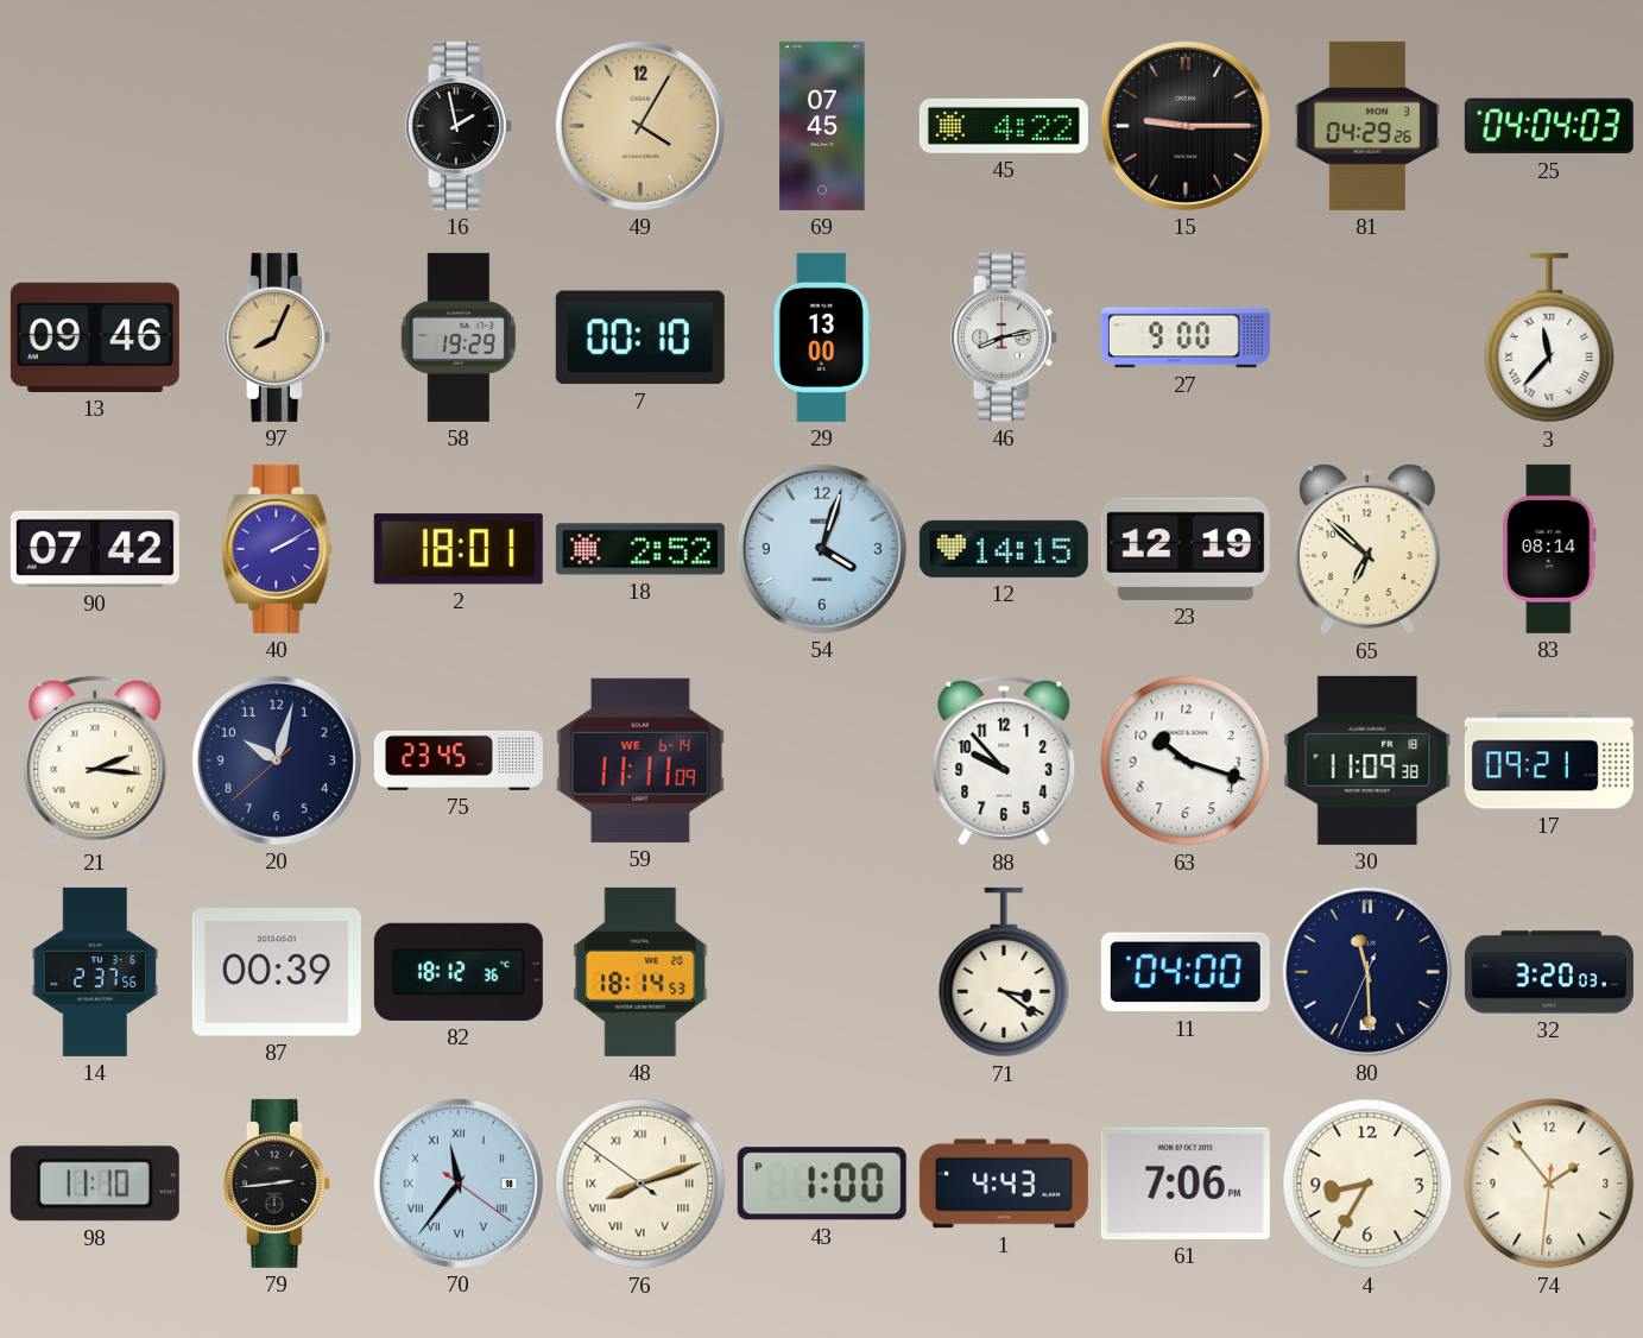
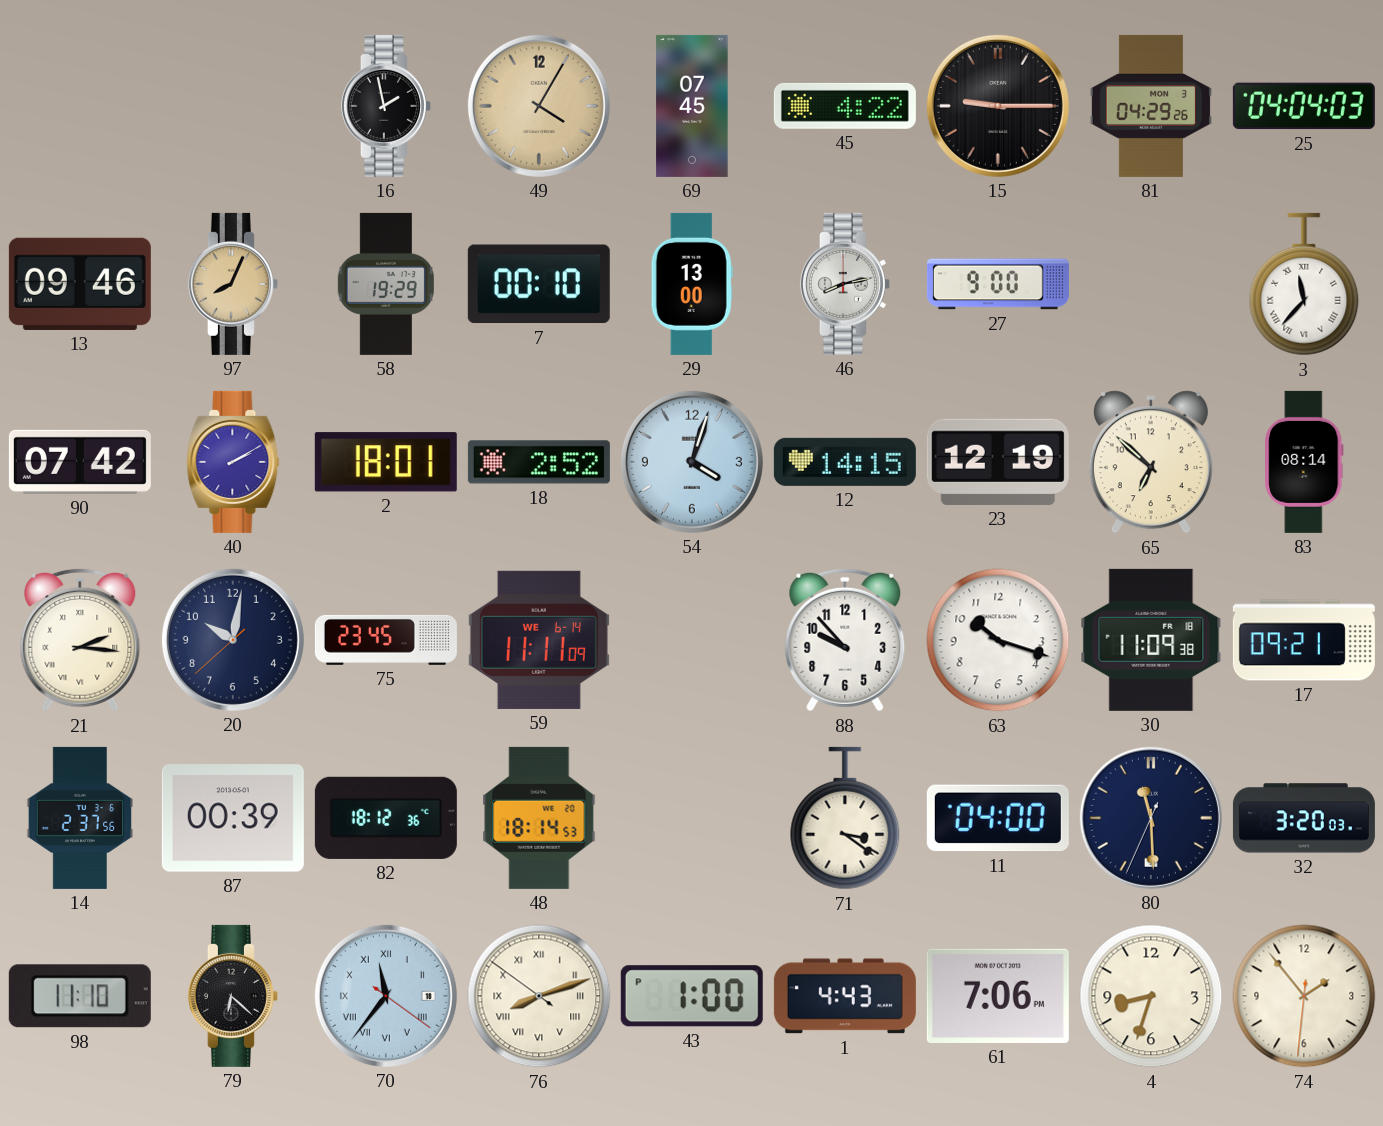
20: 10:02 -> 10:01 (233, 640)
79: 2:44 -> 6:22 (233, 996)
4: 8:35 -> 8:33 (1151, 996)
